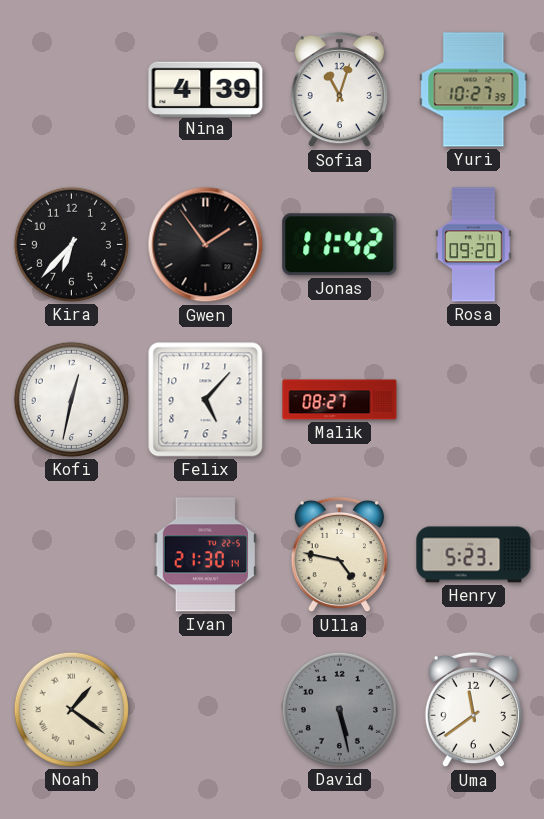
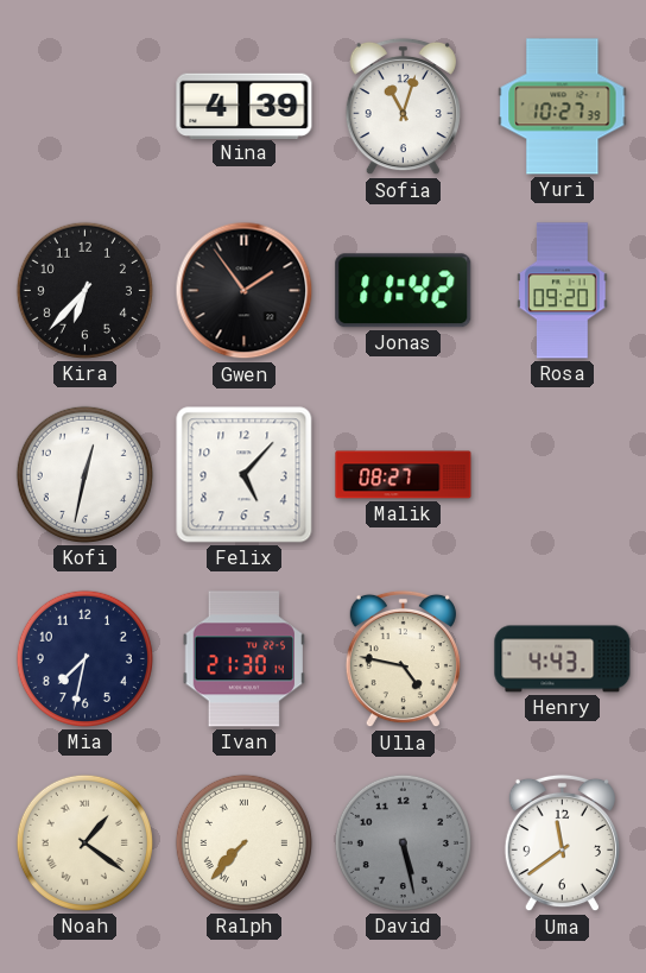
Mia: none -> 7:32 (84, 658)
Henry: 5:23 -> 4:43 (563, 659)
Ralph: none -> 7:37 (243, 842)
